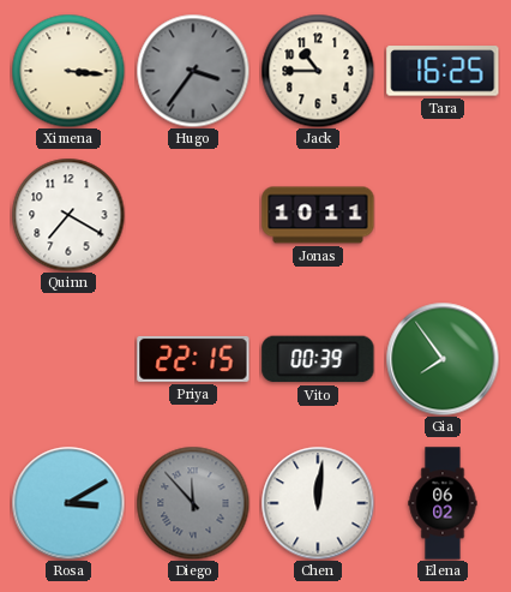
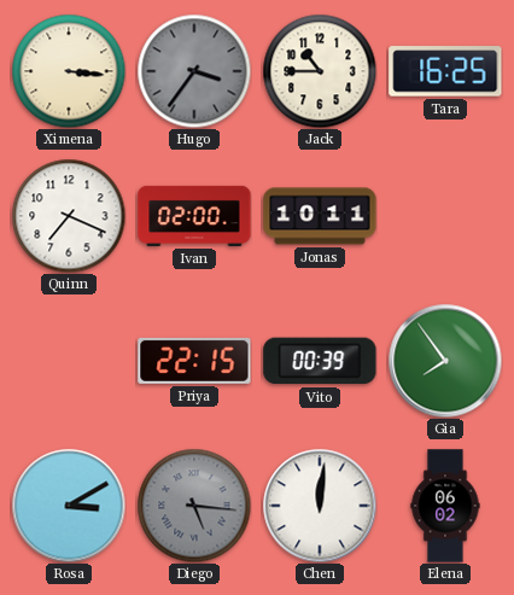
Quinn: 7:20 -> 7:19 (69, 216)
Ivan: none -> 02:00 (194, 216)
Diego: 11:53 -> 5:16 (194, 506)
